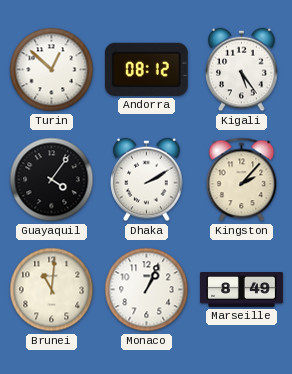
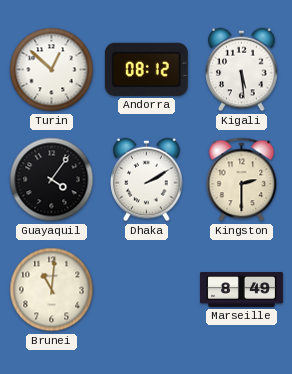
Kigali: 5:24 -> 5:29 (242, 70)
Kingston: 2:07 -> 2:30 (242, 180)
Monaco: 1:04 -> none (147, 290)
